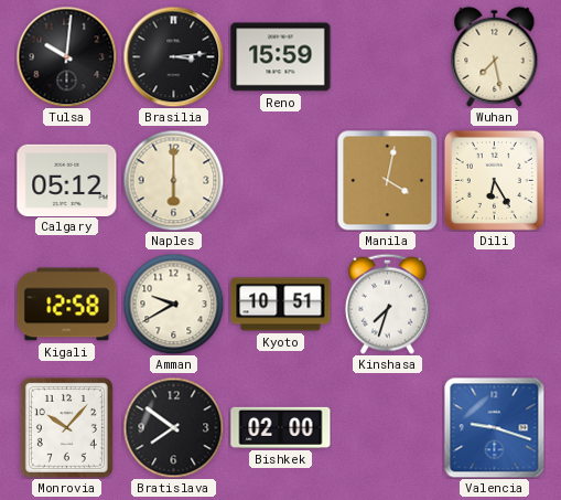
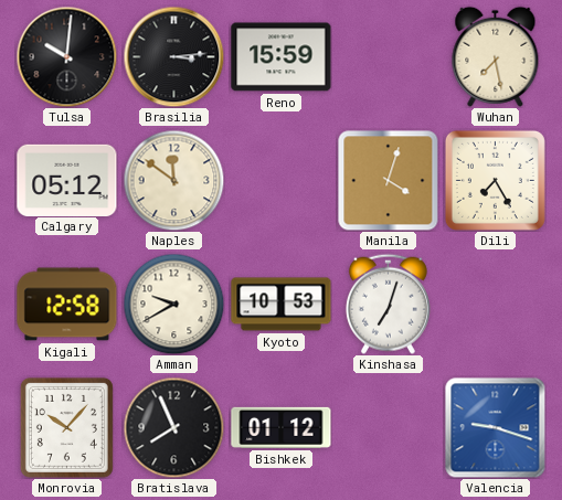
Naples: 6:00 -> 11:51 (173, 180)
Manila: 4:02 -> 4:03 (388, 180)
Dili: 6:25 -> 7:25 (495, 180)
Kyoto: 10:51 -> 10:53 (282, 305)
Kinshasa: 7:33 -> 7:03 (388, 304)
Bratislava: 7:51 -> 7:56 (173, 427)
Bishkek: 02:00 -> 01:12 (282, 427)
